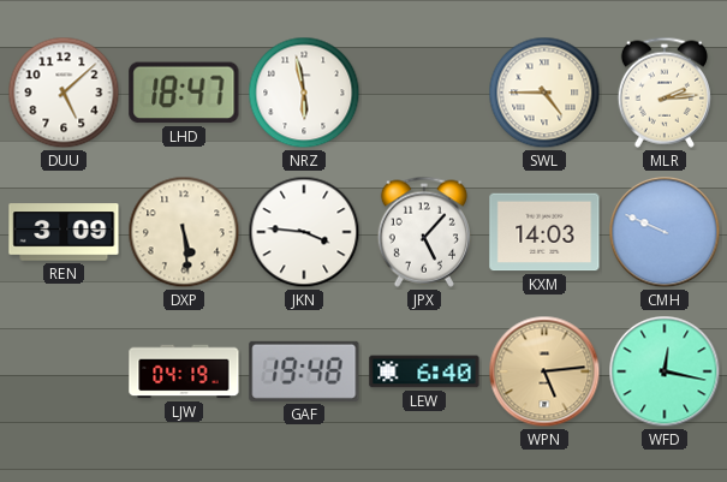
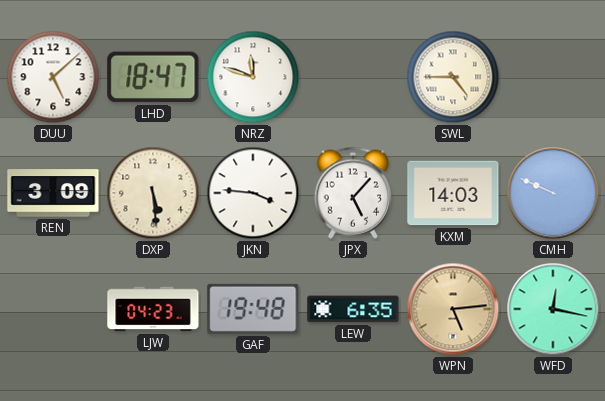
NRZ: 5:58 -> 11:48 (253, 77)
MLR: 2:14 -> none (665, 93)
LJW: 04:19 -> 04:23 (153, 309)
LEW: 6:40 -> 6:35 (353, 309)
